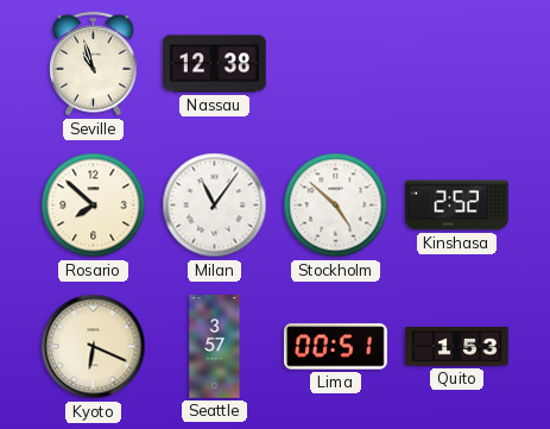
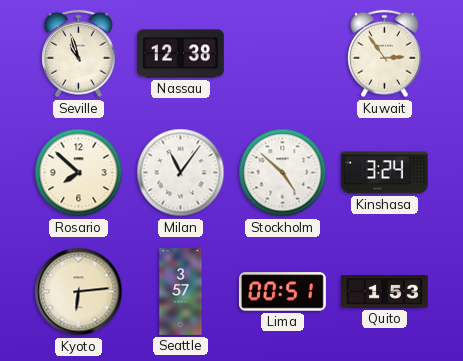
Kuwait: none -> 2:54 (385, 54)
Kinshasa: 2:52 -> 3:24 (385, 173)
Kyoto: 6:19 -> 6:14 (79, 292)
